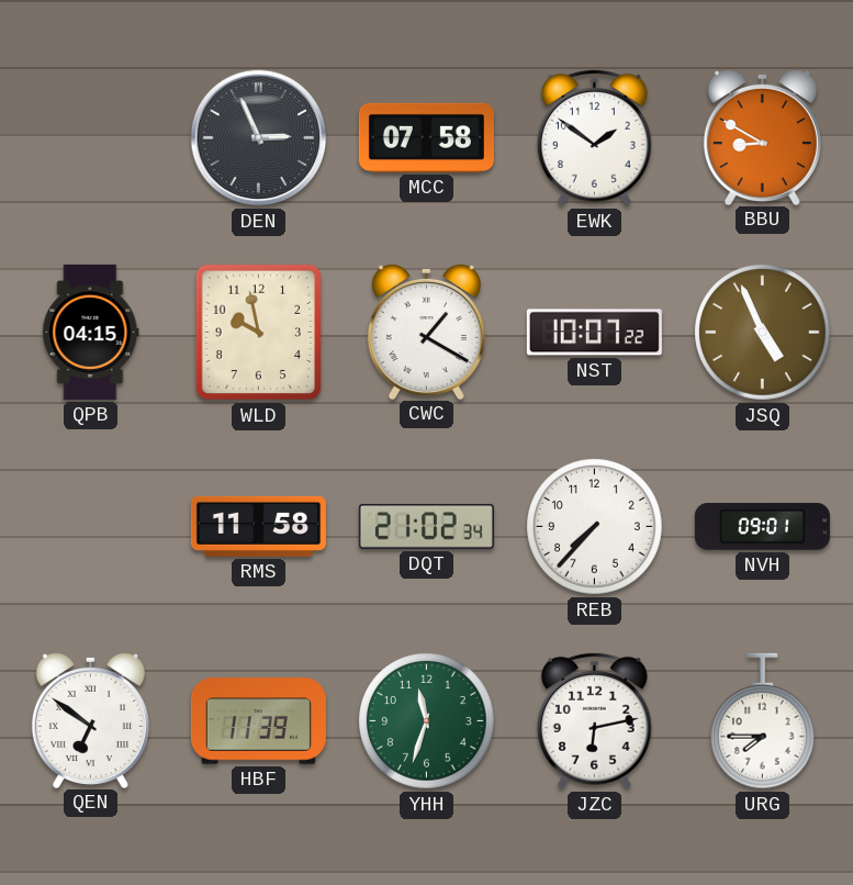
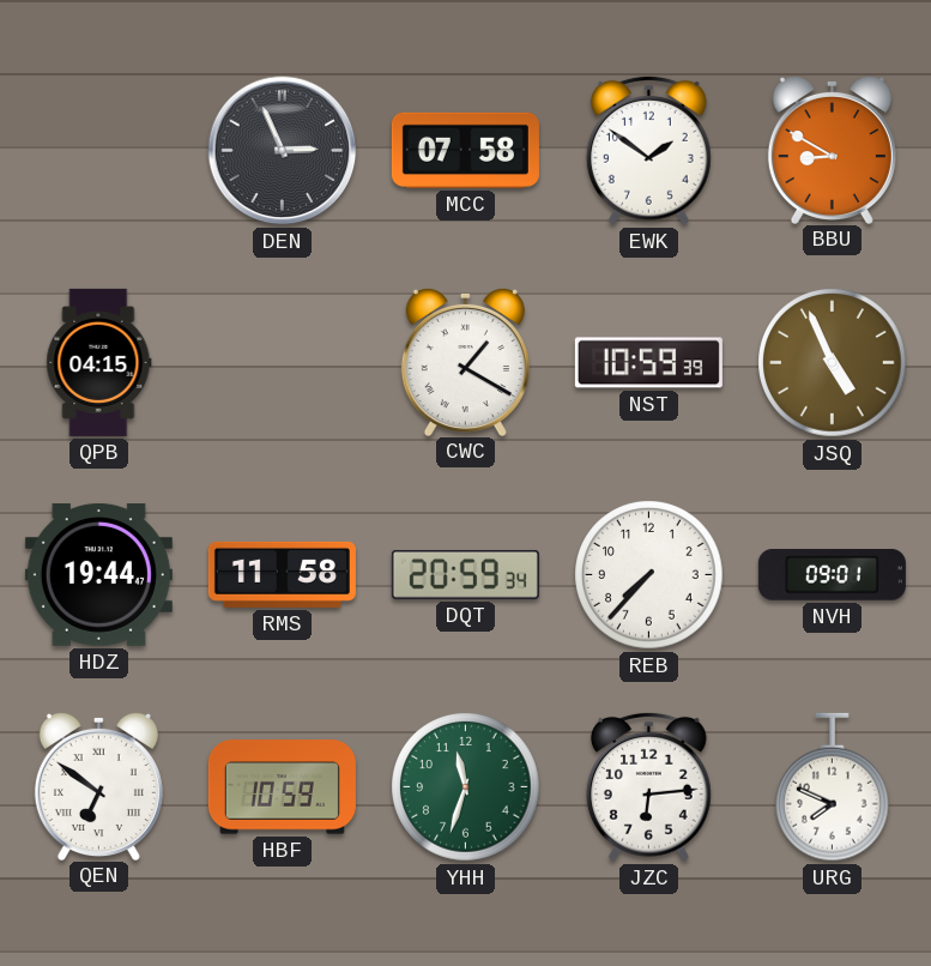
WLD: 9:58 -> none (259, 333)
NST: 10:07 -> 10:59 (648, 363)
HDZ: none -> 19:44 (98, 574)
DQT: 21:02 -> 20:59 (465, 574)
HBF: 11:39 -> 10:59 (282, 787)
JZC: 6:13 -> 6:14 (648, 786)
URG: 7:45 -> 7:49 (833, 787)
